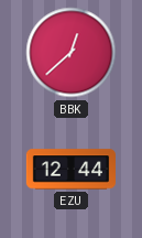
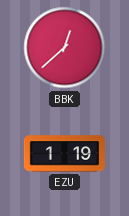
EZU: 12:44 -> 1:19 (64, 154)
